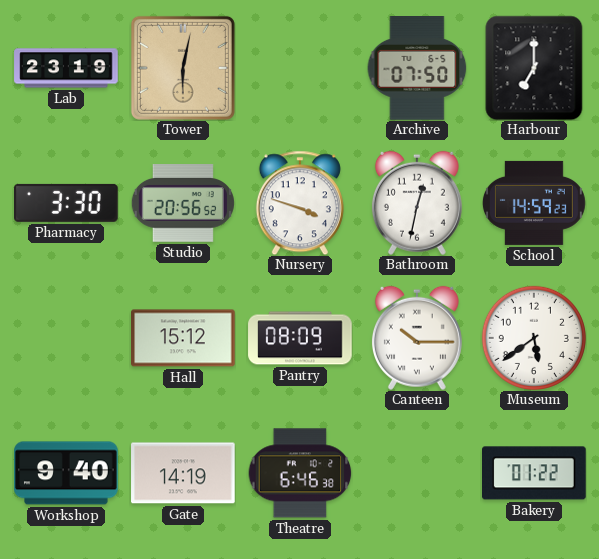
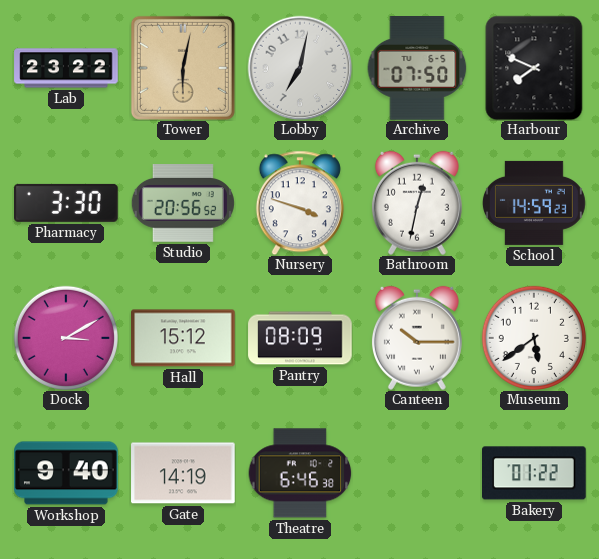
Lab: 23:19 -> 23:22 (66, 68)
Lobby: none -> 7:02 (300, 68)
Harbour: 7:00 -> 7:49 (534, 68)
Dock: none -> 3:10 (66, 338)
